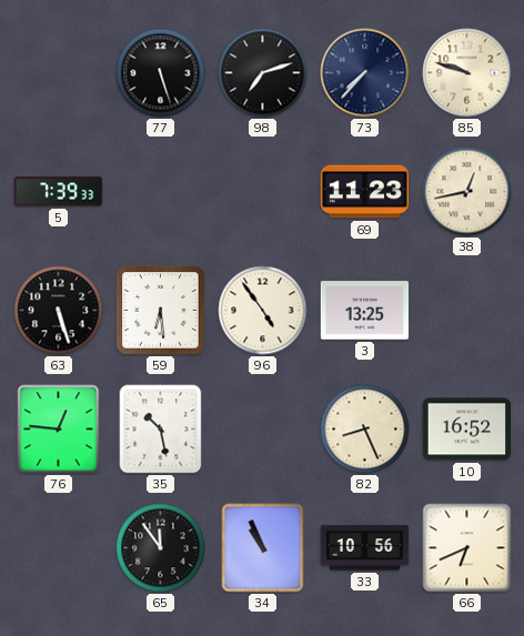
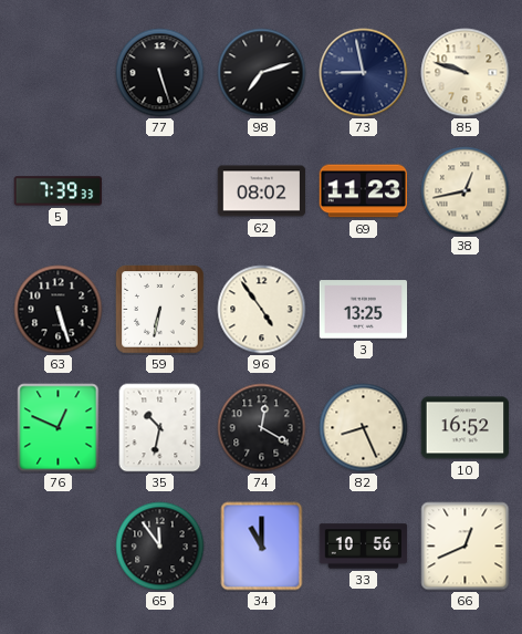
73: 7:37 -> 8:58 (364, 73)
62: none -> 08:02 (262, 191)
59: 6:29 -> 6:32 (160, 310)
76: 12:46 -> 12:49 (59, 428)
35: 10:28 -> 10:32 (160, 428)
74: none -> 12:20 (262, 428)
34: 10:56 -> 11:00 (262, 547)
66: 6:41 -> 12:41 (466, 547)
